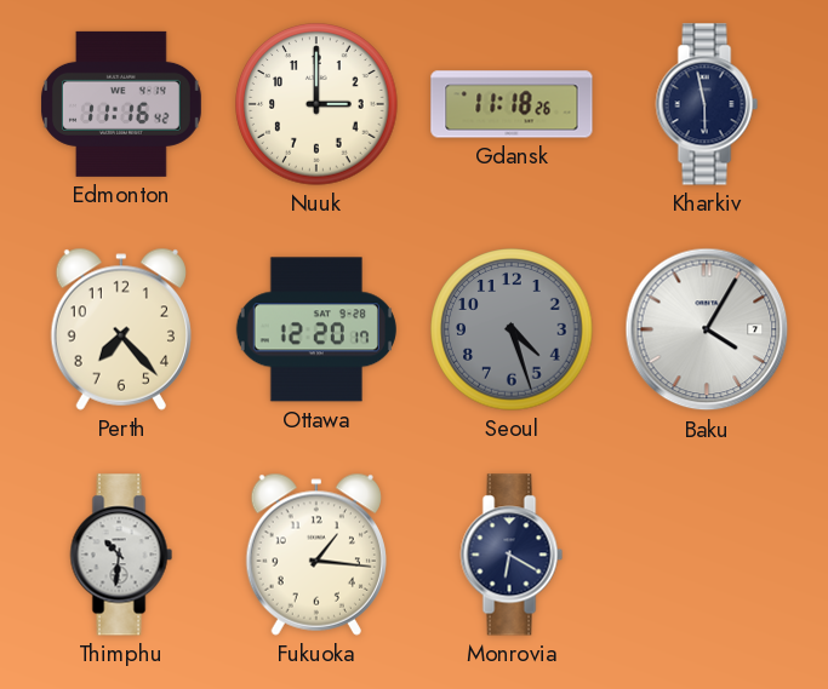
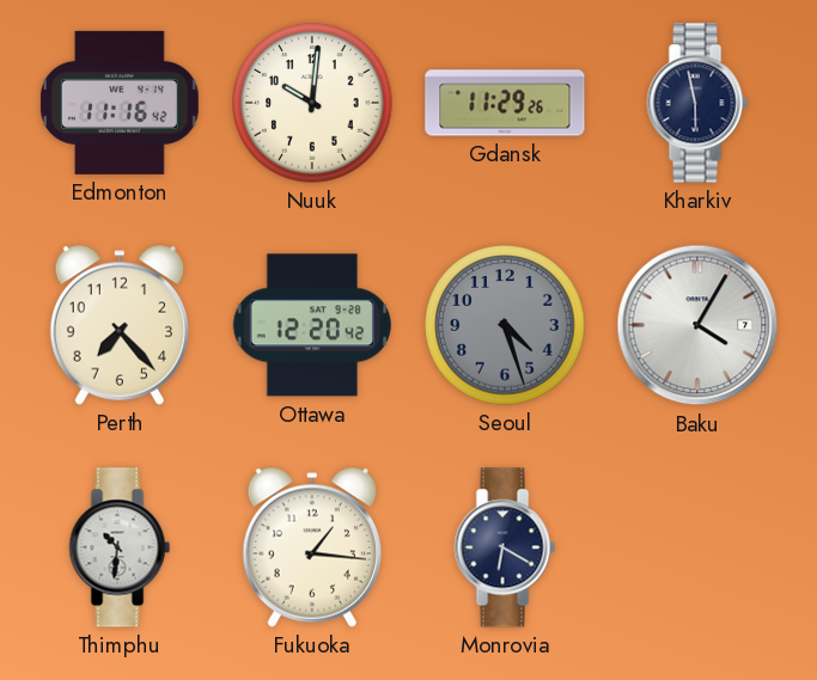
Nuuk: 3:00 -> 10:01 (312, 103)
Gdansk: 11:18 -> 11:29 (505, 103)
Ottawa: 12:20:17 -> 12:20:42 (312, 325)
